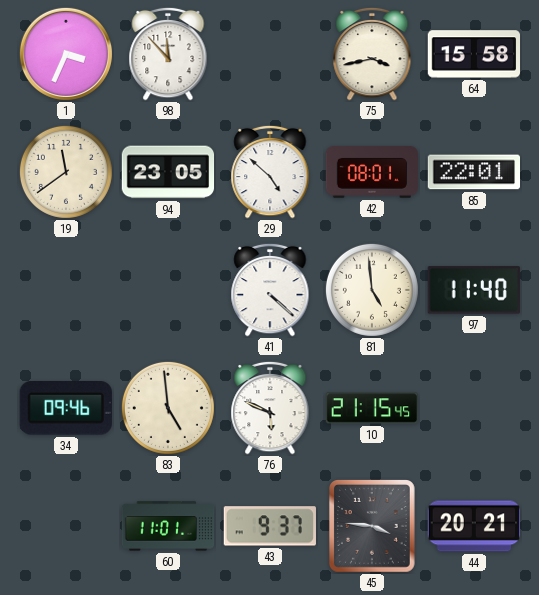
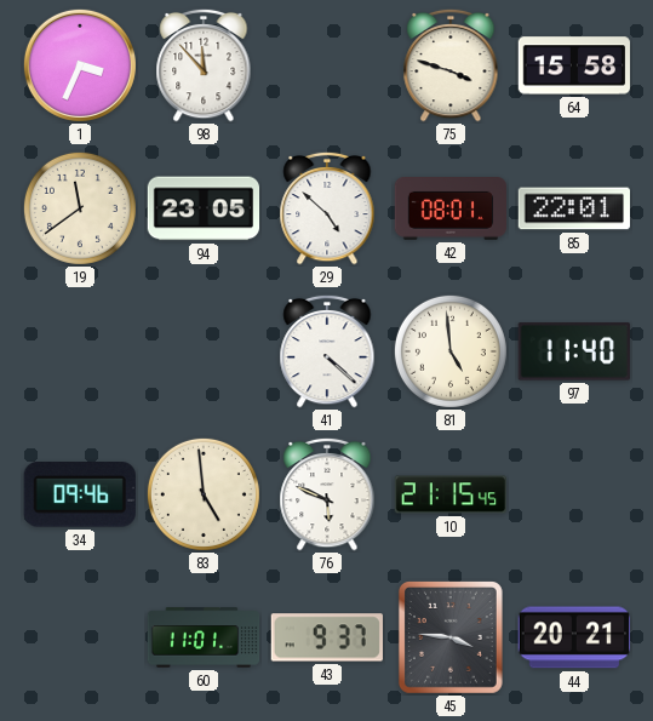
75: 3:43 -> 3:48 (451, 65)
